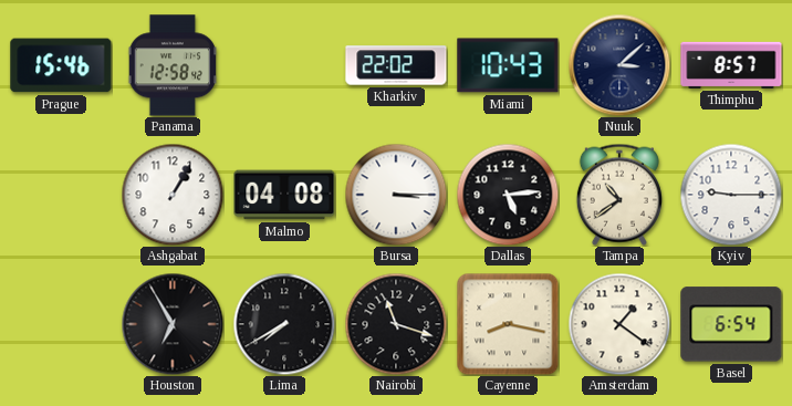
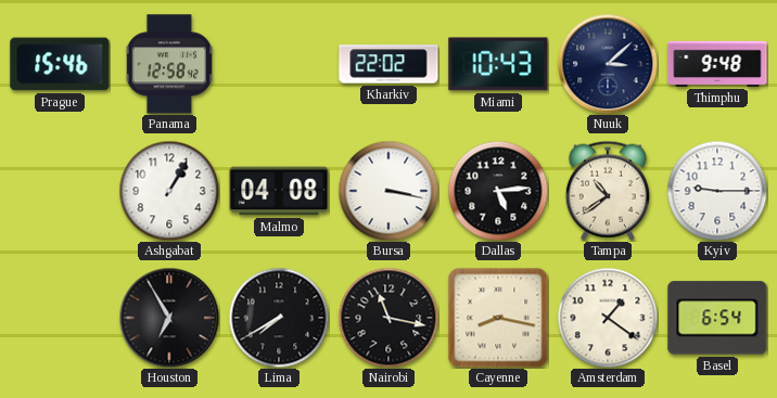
Thimphu: 8:57 -> 9:48 (717, 64)
Bursa: 3:15 -> 3:17 (389, 191)
Nairobi: 11:18 -> 11:17 (389, 318)
